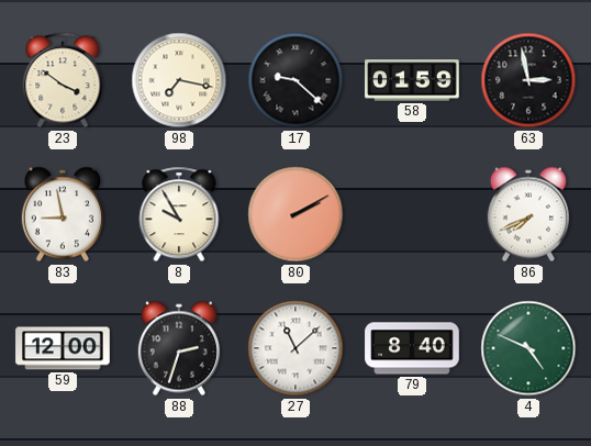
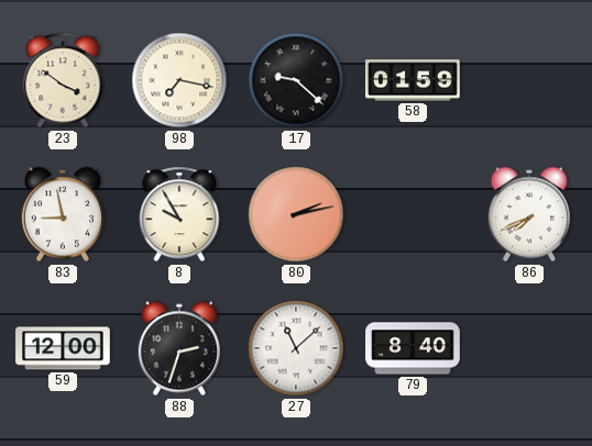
63: 2:58 -> none (528, 80)
80: 2:10 -> 2:13 (296, 214)
4: 4:49 -> none (528, 348)
